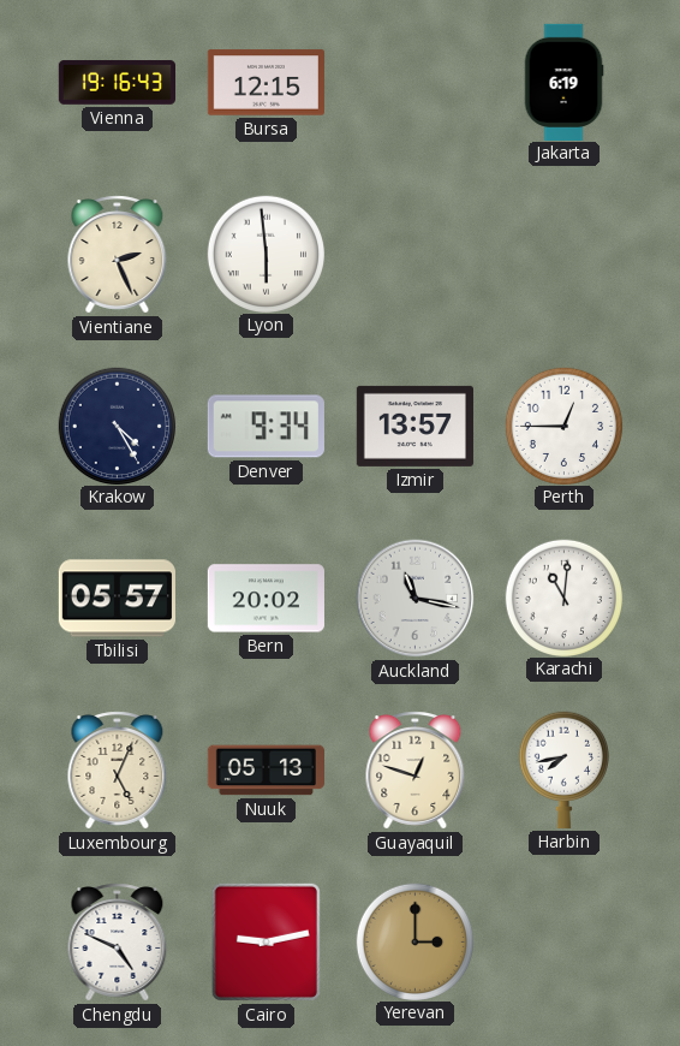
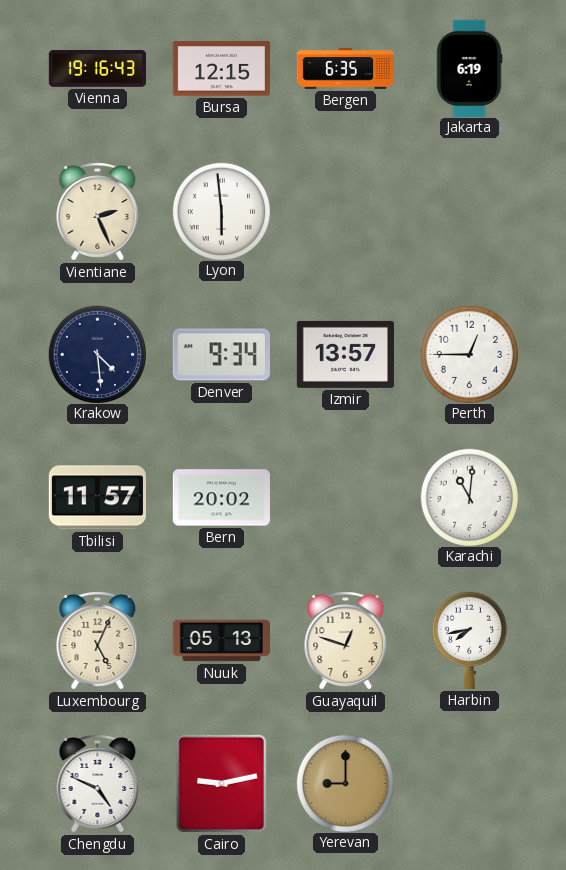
Bergen: none -> 6:35 (345, 69)
Krakow: 4:25 -> 4:29 (97, 354)
Tbilisi: 05:57 -> 11:57 (97, 498)
Auckland: 11:17 -> none (416, 599)
Yerevan: 3:00 -> 9:00 (345, 783)
